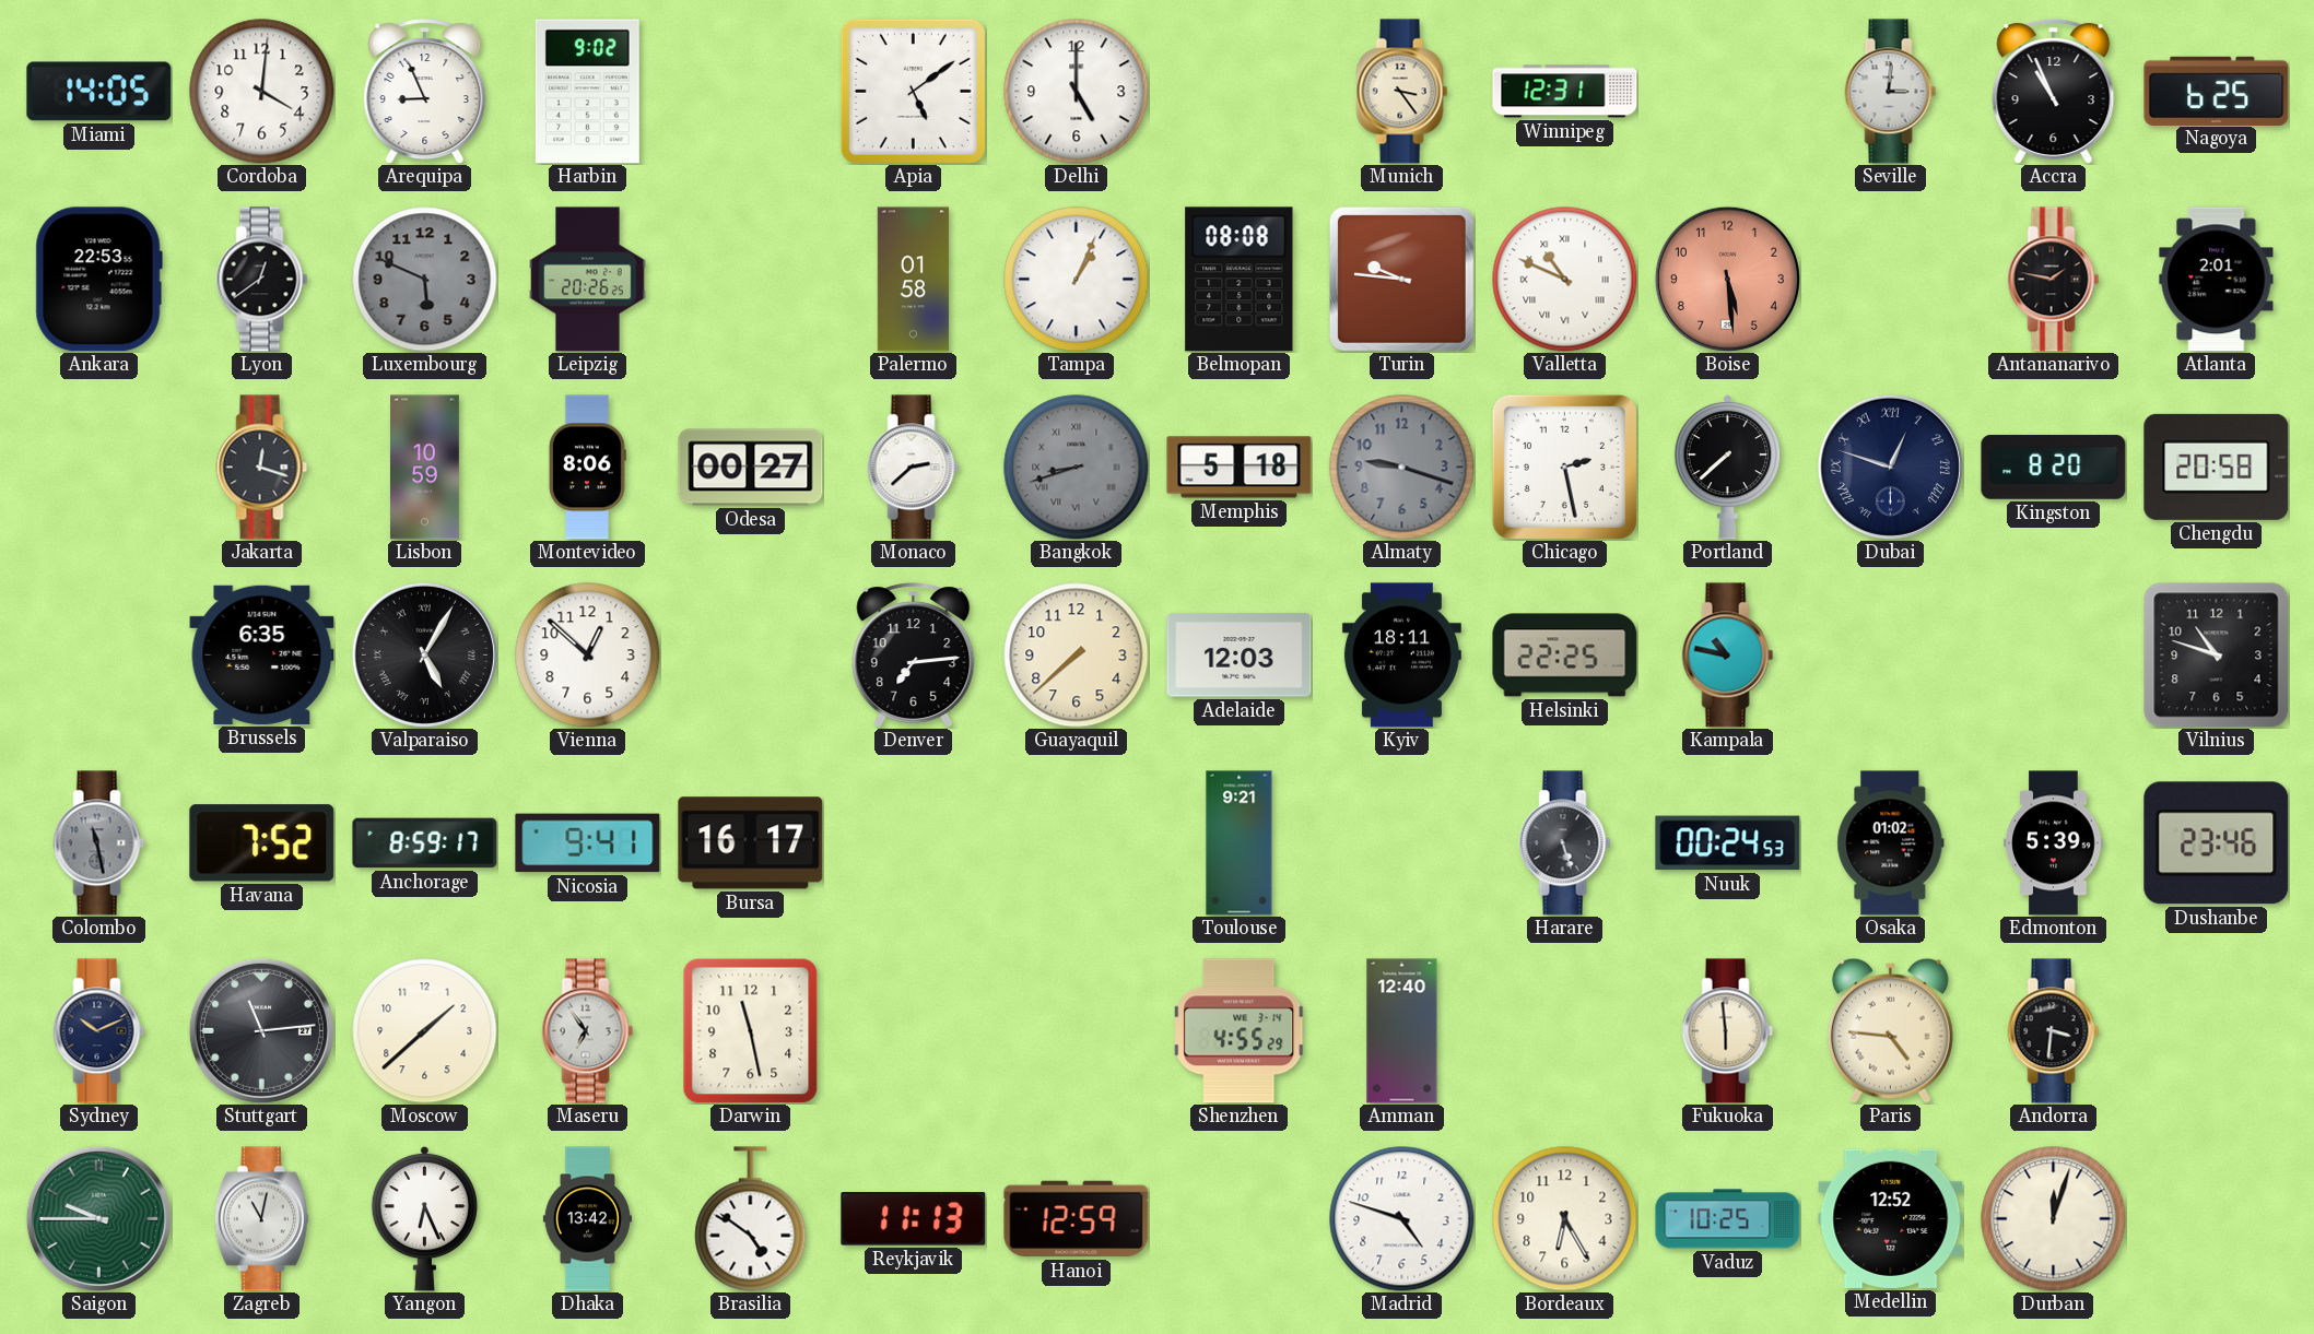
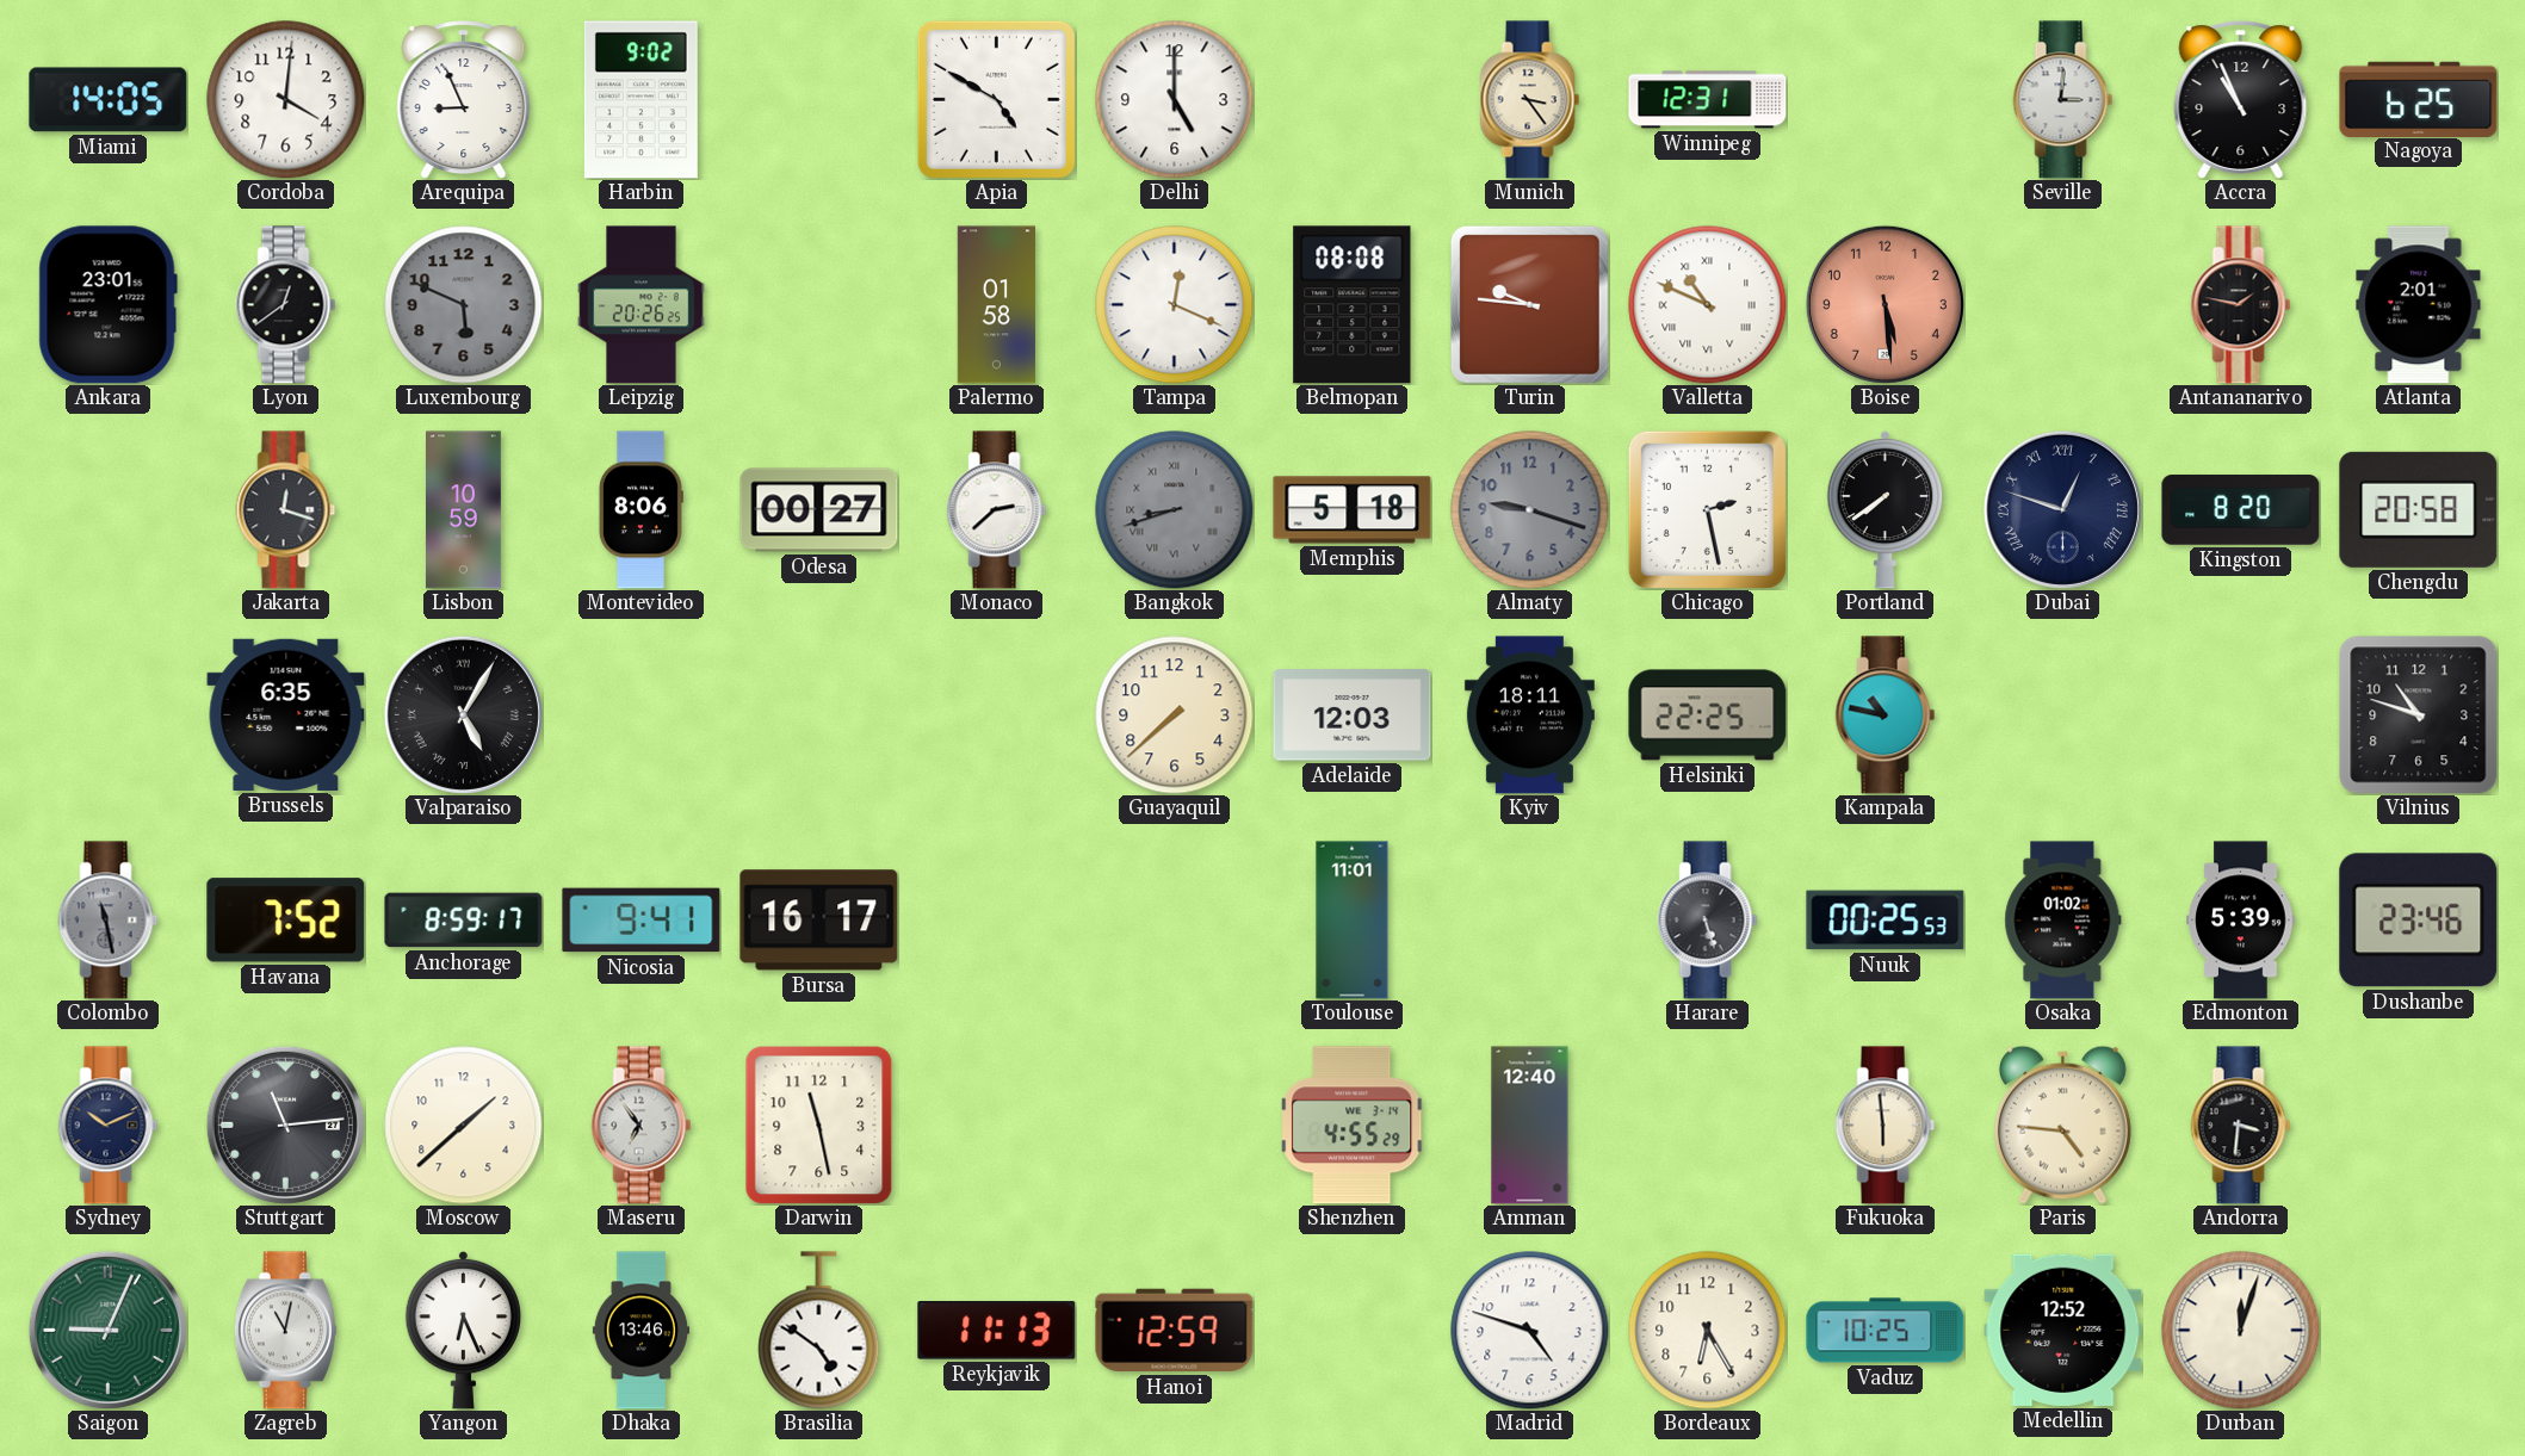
Apia: 5:09 -> 4:50 (996, 99)
Ankara: 22:53 -> 23:01 (107, 305)
Tampa: 1:04 -> 12:19 (1175, 305)
Portland: 7:38 -> 7:39 (1886, 509)
Vienna: 12:52 -> none (588, 656)
Denver: 7:14 -> none (914, 656)
Toulouse: 9:21 -> 11:01 (1353, 921)
Nuuk: 00:24 -> 00:25 (1886, 921)
Saigon: 9:45 -> 9:04 (107, 1330)
Dhaka: 13:42 -> 13:46 (640, 1331)
